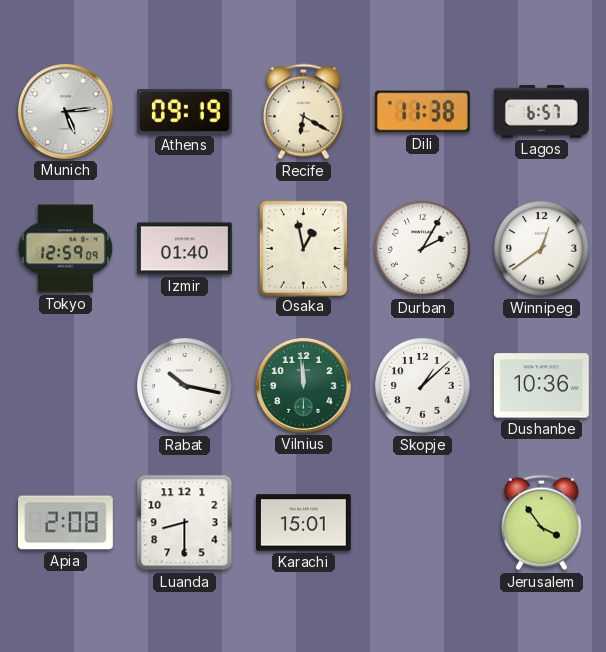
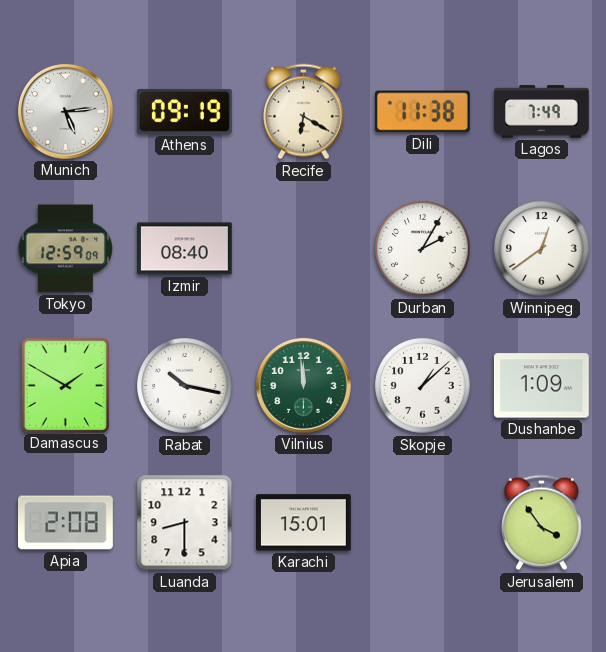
Lagos: 6:57 -> 7:49 (542, 112)
Izmir: 01:40 -> 08:40 (185, 249)
Osaka: 12:58 -> none (303, 248)
Damascus: none -> 1:50 (65, 385)
Dushanbe: 10:36 -> 1:09 (541, 386)
